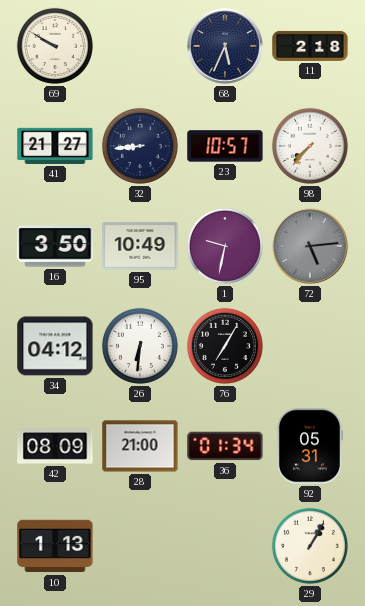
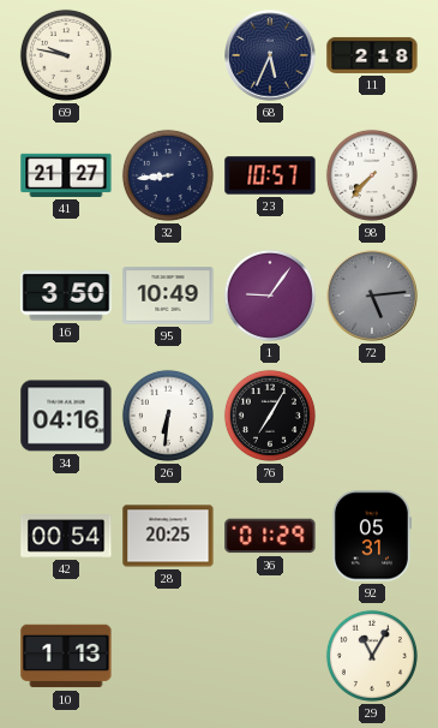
69: 9:50 -> 9:47 (66, 55)
1: 9:32 -> 9:06 (270, 296)
34: 04:12 -> 04:16 (66, 416)
42: 08:09 -> 00:54 (66, 536)
28: 21:00 -> 20:25 (168, 536)
36: 01:34 -> 01:29 (270, 536)
29: 1:05 -> 11:05 (372, 656)
